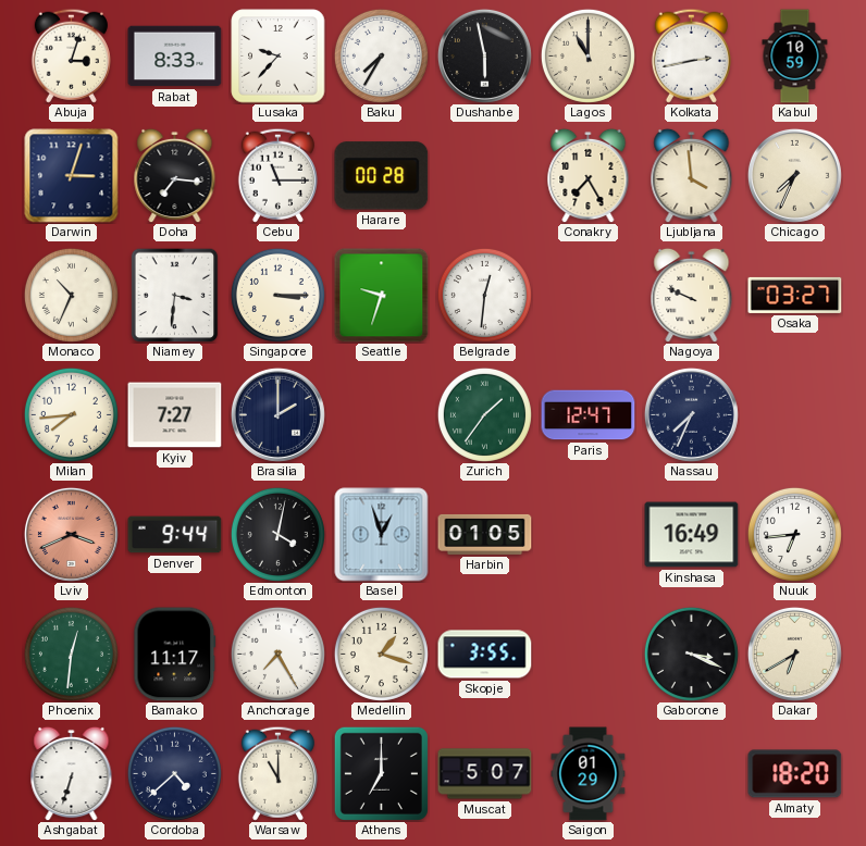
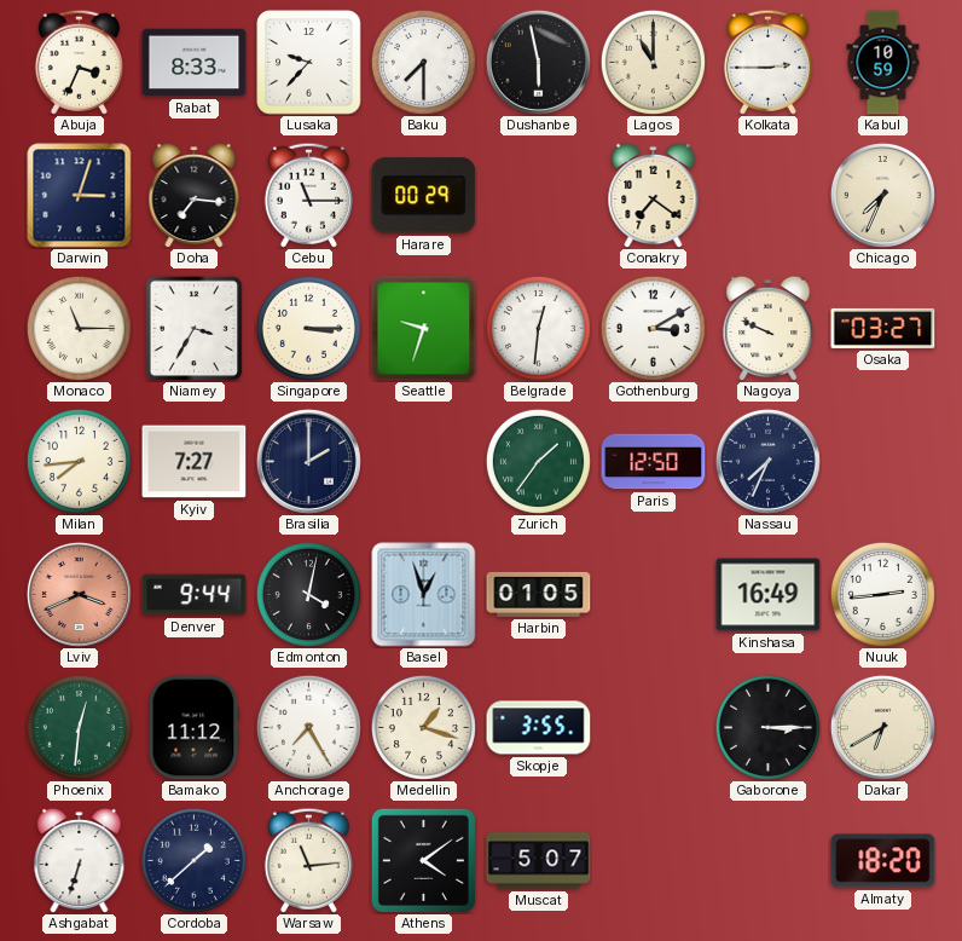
Abuja: 3:03 -> 3:34 (79, 62)
Baku: 7:35 -> 7:30 (423, 62)
Kolkata: 2:43 -> 2:45 (767, 62)
Harare: 00:28 -> 00:29 (424, 196)
Conakry: 7:25 -> 7:21 (654, 195)
Ljubljana: 3:59 -> none (692, 175)
Monaco: 10:34 -> 11:15 (79, 328)
Niamey: 3:31 -> 3:35 (195, 328)
Gothenburg: none -> 3:10 (653, 328)
Paris: 12:47 -> 12:50 (654, 462)
Nuuk: 6:44 -> 2:44 (882, 594)
Bamako: 11:17 -> 11:12 (195, 728)
Gaborone: 3:19 -> 3:15 (767, 727)
Cordoba: 4:38 -> 1:38 (193, 860)
Warsaw: 11:00 -> 11:14 (308, 860)
Athens: 7:00 -> 4:09 (423, 860)
Saigon: 01:29 -> none (589, 774)
